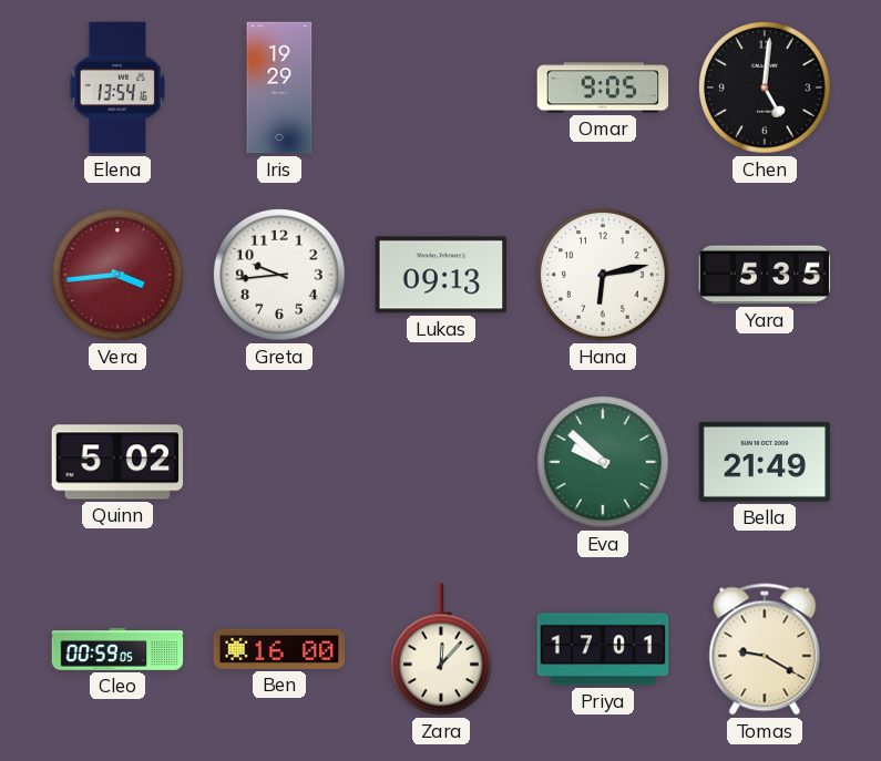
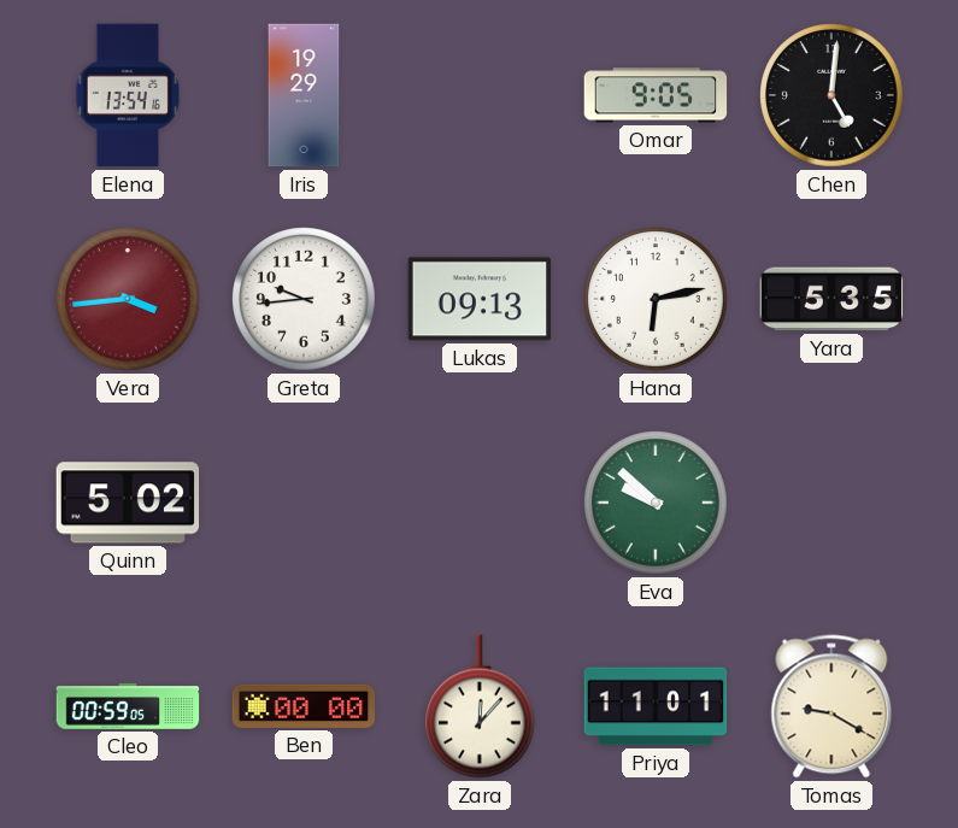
Bella: 21:49 -> none (765, 462)
Ben: 16:00 -> 00:00 (304, 706)
Priya: 17:01 -> 11:01 (656, 706)
